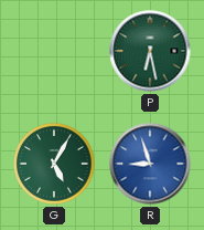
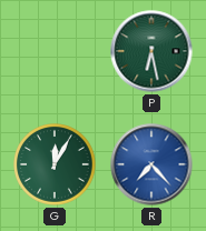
G: 5:05 -> 12:05 (55, 164)
R: 8:57 -> 7:23 (151, 164)
